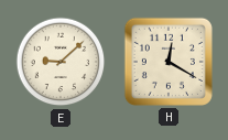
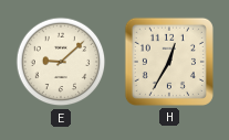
H: 12:20 -> 12:35 (169, 62)
